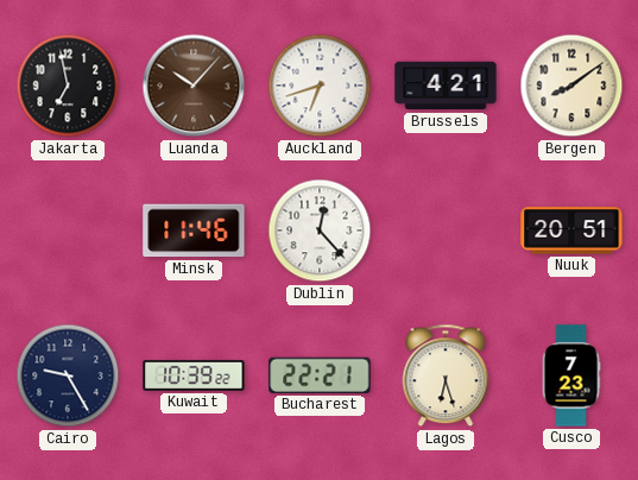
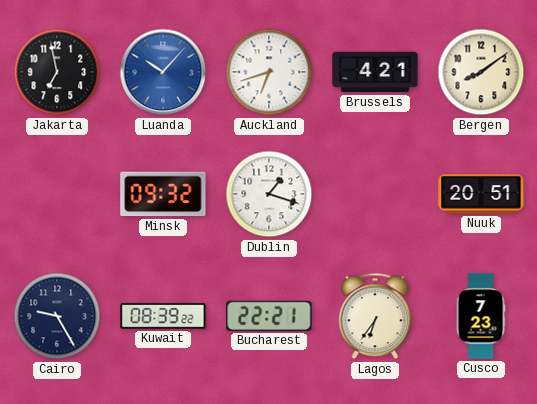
Luanda dial: brown -> blue (163, 72)
Minsk: 11:46 -> 09:32 (163, 194)
Dublin: 12:23 -> 1:18 (269, 194)
Kuwait: 10:39 -> 08:39 (163, 316)
Lagos: 6:27 -> 6:36 (375, 316)
